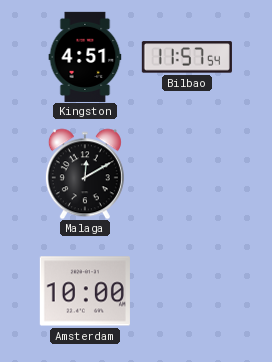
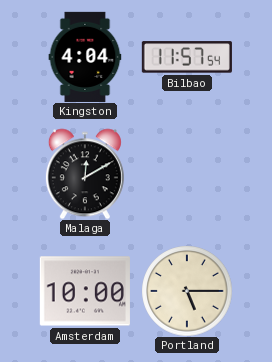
Kingston: 4:51 -> 4:04 (85, 57)
Portland: none -> 5:15 (187, 291)
